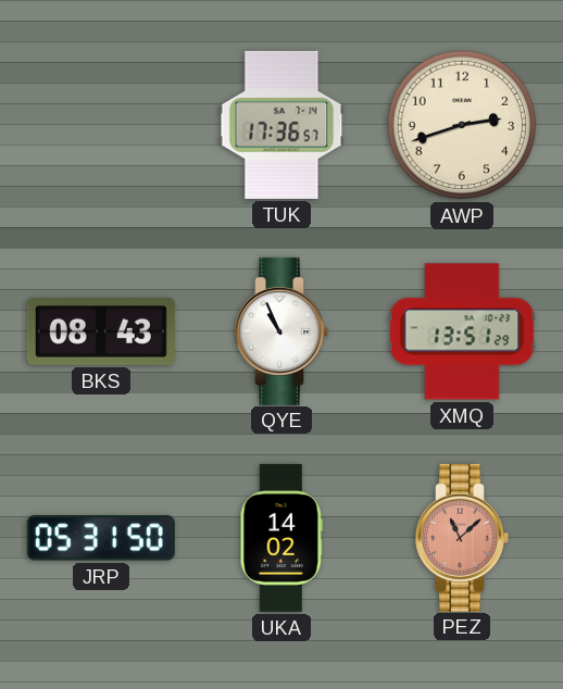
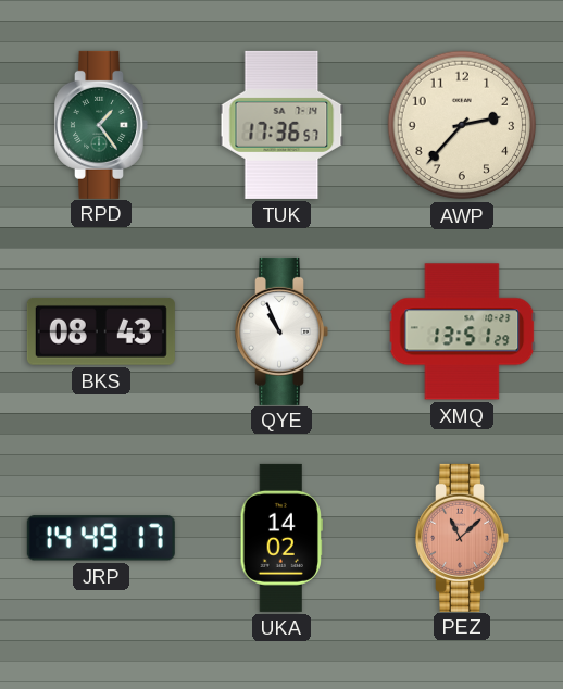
RPD: none -> 1:24 (101, 125)
AWP: 2:42 -> 2:37 (462, 125)
JRP: 05:31 -> 14:49 (101, 538)
